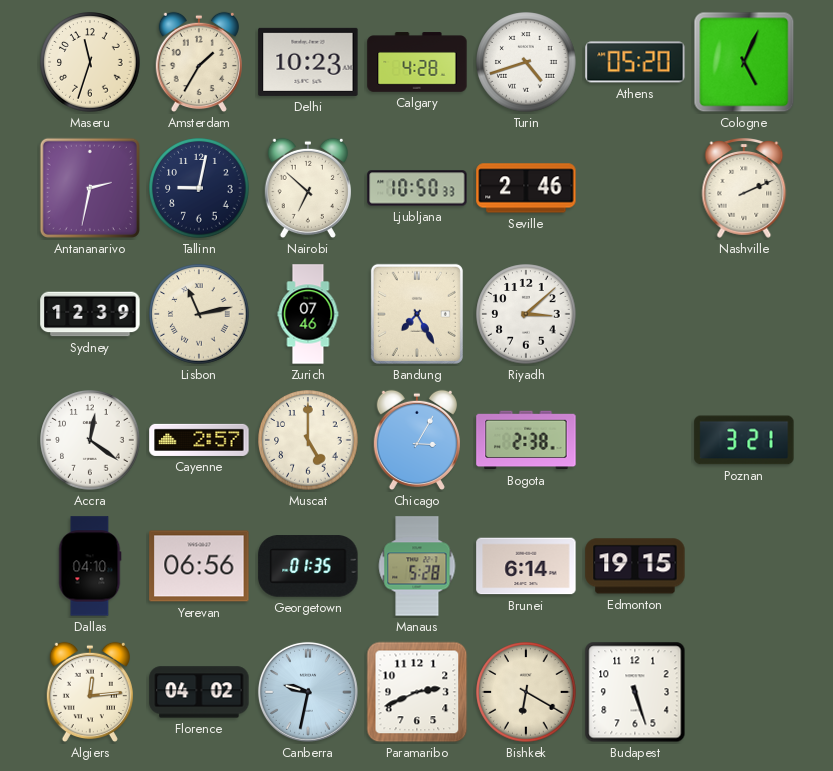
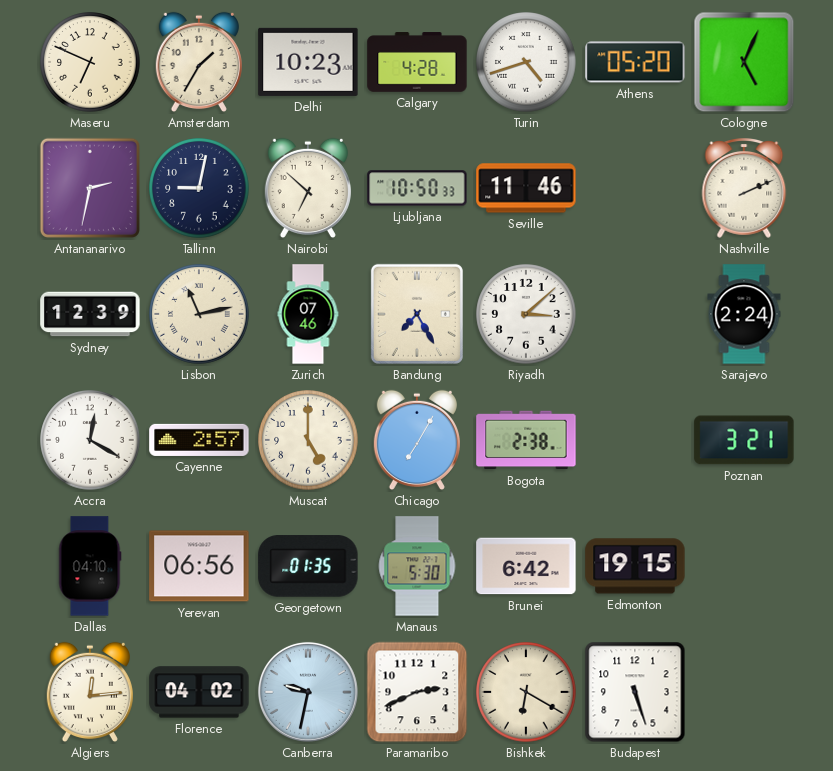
Maseru: 11:33 -> 6:49 (90, 62)
Seville: 2:46 -> 11:46 (526, 188)
Sarajevo: none -> 2:24 (744, 314)
Accra: 12:21 -> 12:20 (90, 440)
Chicago: 3:05 -> 7:05 (417, 440)
Manaus: 5:28 -> 5:30 (417, 566)
Brunei: 6:14 -> 6:42 (526, 566)
